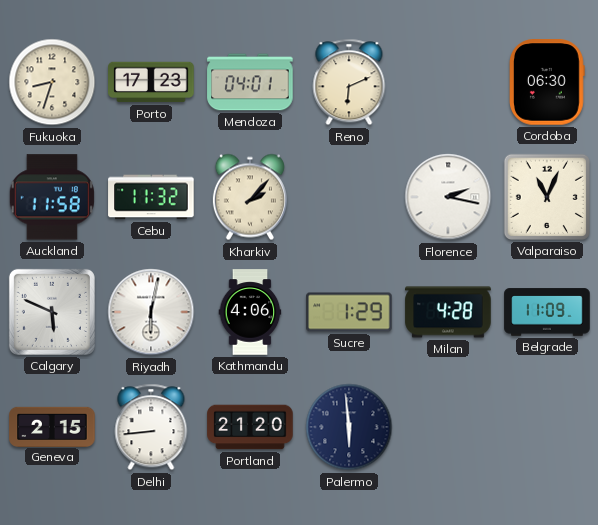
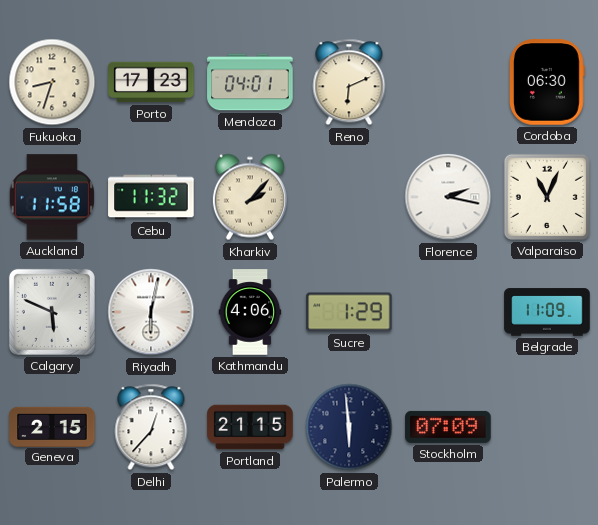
Milan: 4:28 -> none (448, 312)
Delhi: 8:44 -> 12:37 (151, 427)
Portland: 21:20 -> 21:15 (250, 427)
Stockholm: none -> 07:09 (448, 427)
